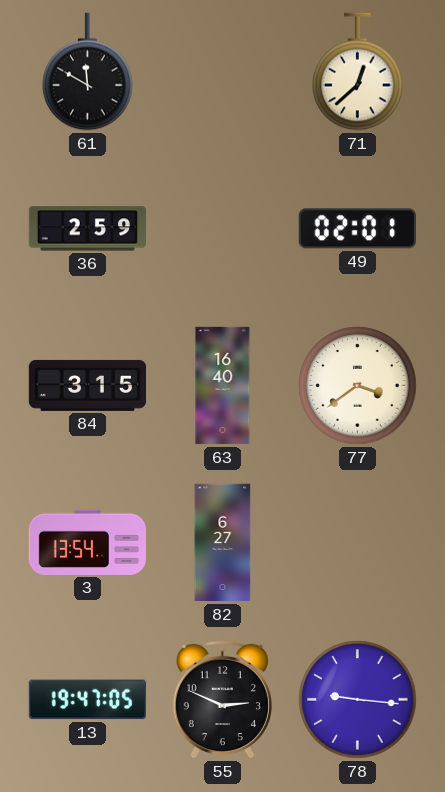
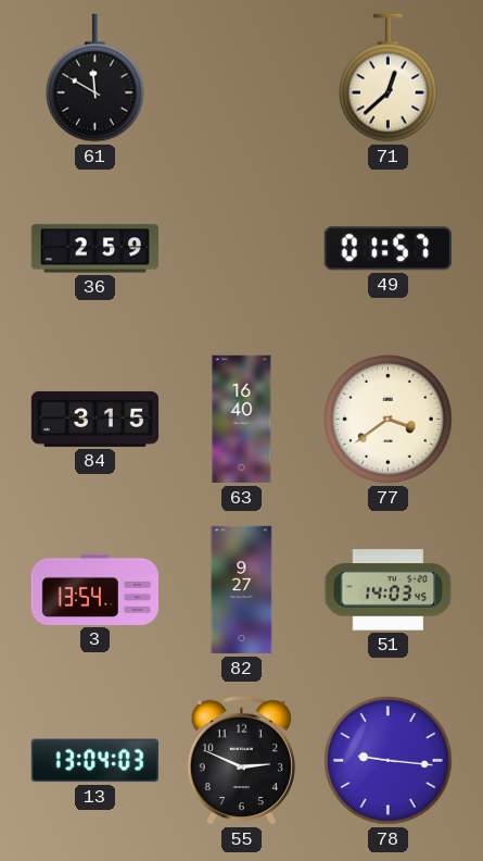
49: 02:01 -> 01:57 (387, 249)
82: 6:27 -> 9:27 (242, 590)
51: none -> 14:03 (389, 590)
13: 19:47 -> 13:04 (94, 761)
